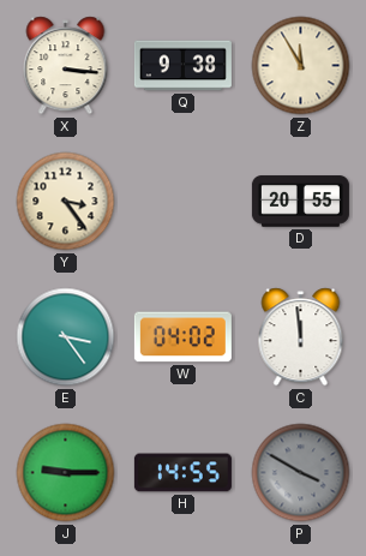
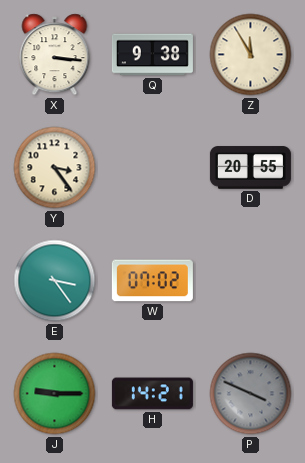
W: 04:02 -> 07:02 (152, 281)
C: 11:59 -> none (301, 337)
H: 14:55 -> 14:21 (152, 394)
P: 3:50 -> 3:49 (251, 394)
